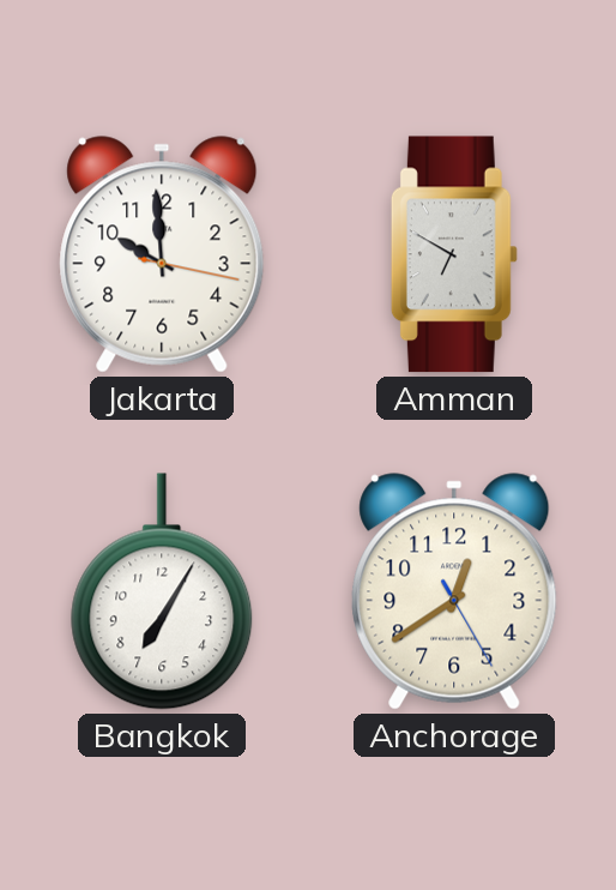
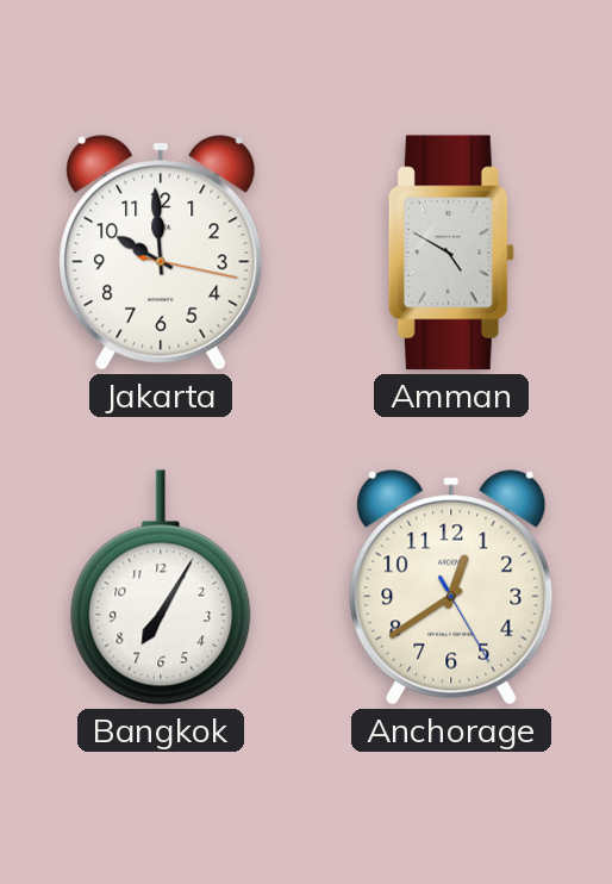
Amman: 6:50 -> 4:50 (451, 253)
